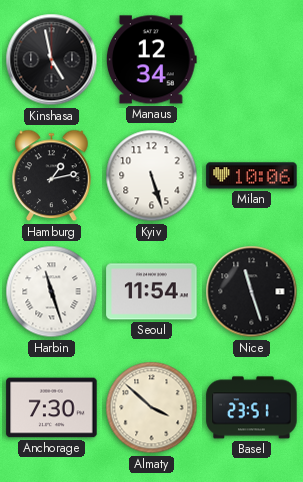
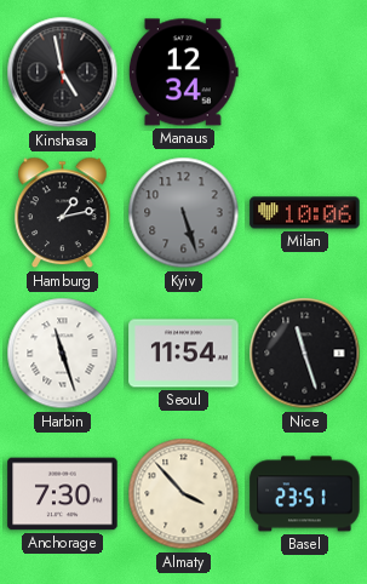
Kyiv dial: white -> grey (184, 213)
Almaty: 3:52 -> 3:53 (184, 494)
